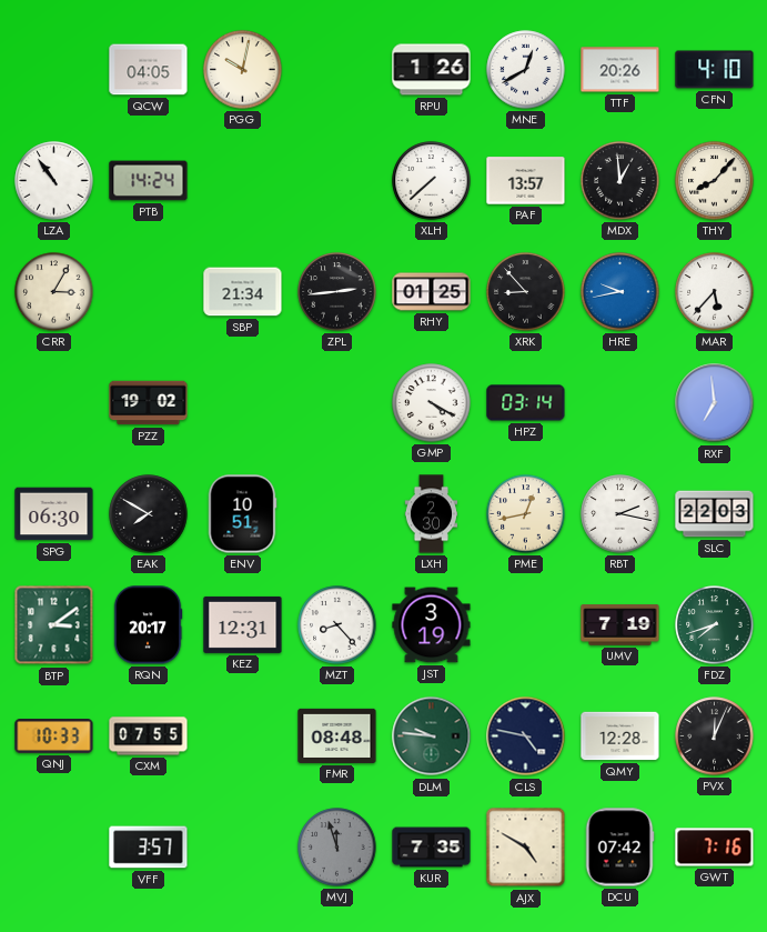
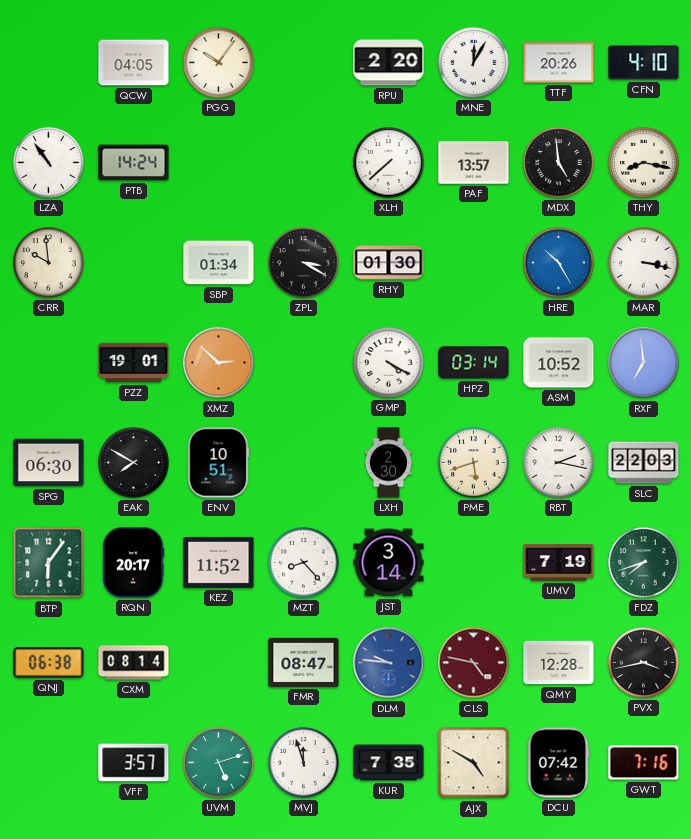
PGG: 10:02 -> 10:06 (219, 63)
RPU: 1:26 -> 2:20 (389, 63)
MNE: 12:40 -> 12:05 (474, 63)
MDX: 12:59 -> 4:59 (559, 163)
THY: 8:07 -> 8:17 (644, 163)
CRR: 3:05 -> 9:59 (49, 263)
SBP: 21:34 -> 01:34 (219, 263)
ZPL: 2:44 -> 3:20 (304, 263)
RHY: 01:25 -> 01:30 (389, 263)
XRK: 8:53 -> none (526, 292)
HRE: 9:43 -> 10:25 (559, 263)
MAR: 5:37 -> 3:17 (644, 263)
PZZ: 19:02 -> 19:01 (134, 363)
XMZ: none -> 2:52 (219, 363)
ASM: none -> 10:52 (559, 363)
PME: 12:43 -> 5:42 (474, 463)
BTP: 3:09 -> 6:06 (49, 563)
KEZ: 12:31 -> 11:52 (219, 562)
JST: 3:19 -> 3:14 (389, 563)
QNJ: 10:33 -> 06:38 (49, 663)
CXM: 07:55 -> 08:14 (134, 663)
FMR: 08:48 -> 08:47 (304, 662)
DLM dial: green -> blue (389, 663)
CLS dial: navy -> burgundy (474, 663)
PVX: 12:04 -> 3:43 (644, 663)
UVM: none -> 5:12 (219, 763)
MVJ dial: grey -> white (304, 763)
